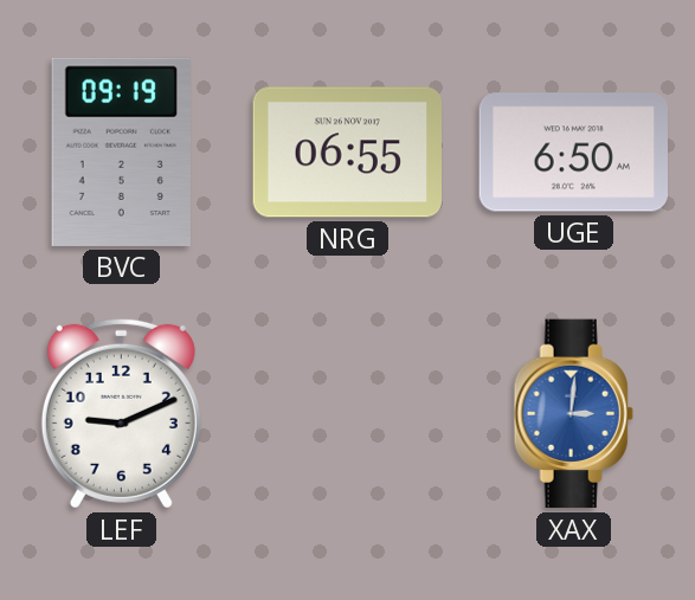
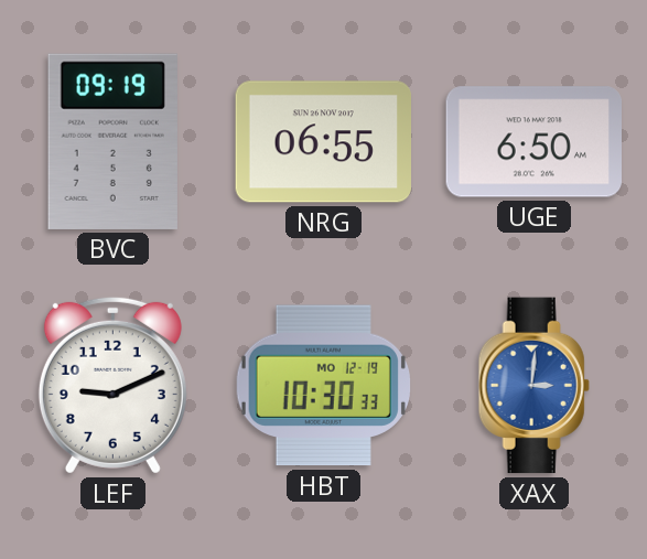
HBT: none -> 10:30 (323, 386)
